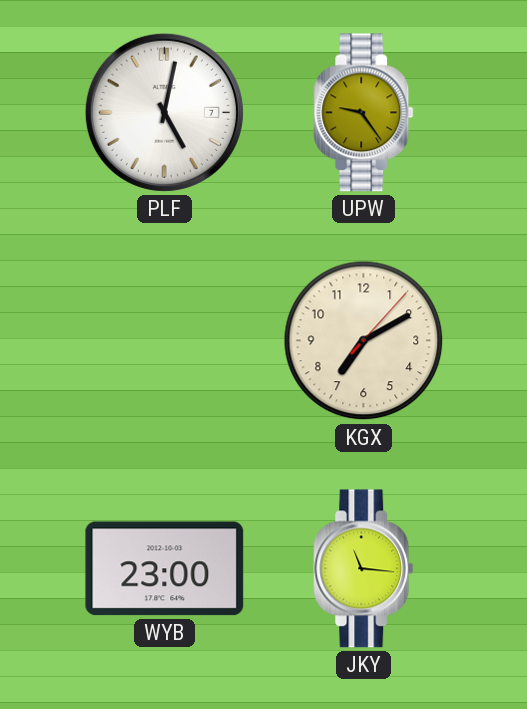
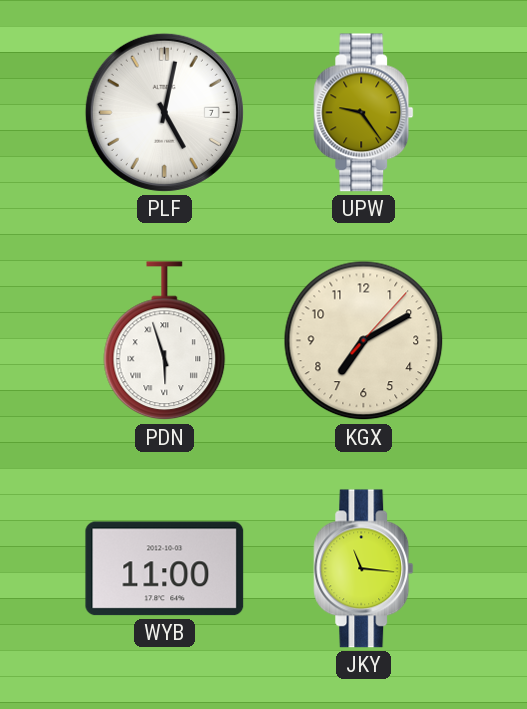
PDN: none -> 5:57 (165, 341)
WYB: 23:00 -> 11:00 (165, 569)
